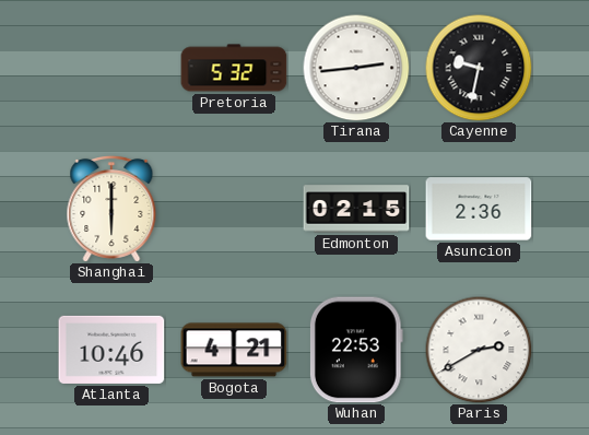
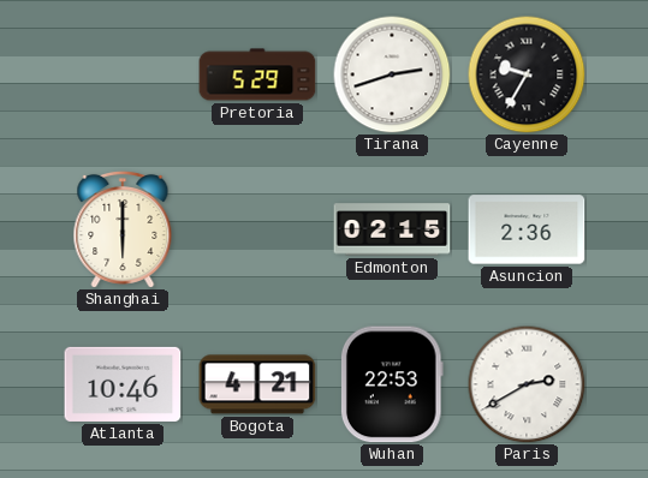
Pretoria: 5:32 -> 5:29 (257, 74)
Tirana: 2:44 -> 2:42 (392, 74)
Cayenne: 9:32 -> 9:35 (527, 74)
